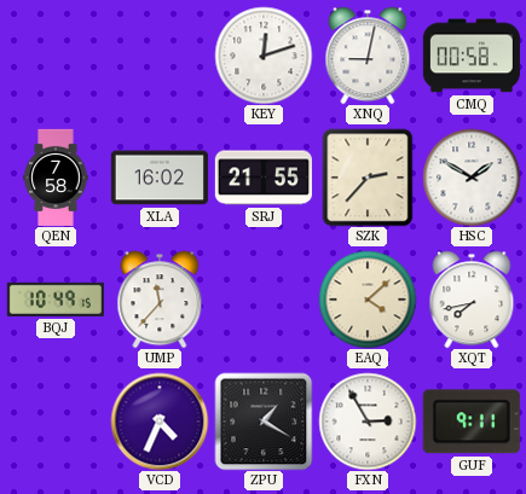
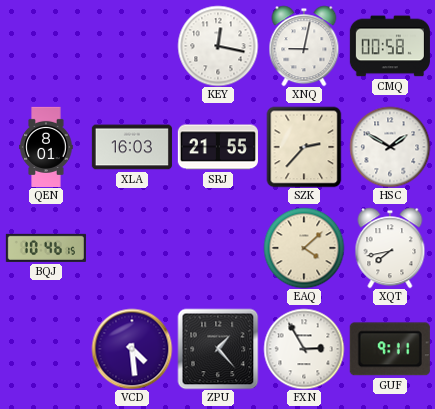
KEY: 12:12 -> 12:17 (218, 46)
QEN: 7:58 -> 8:01 (46, 146)
XLA: 16:02 -> 16:03 (132, 147)
BQJ: 10:49 -> 10:46 (46, 248)
UMP: 11:37 -> none (160, 300)
VCD: 4:34 -> 4:29 (132, 349)
ZPU: 1:20 -> 1:23 (218, 349)
